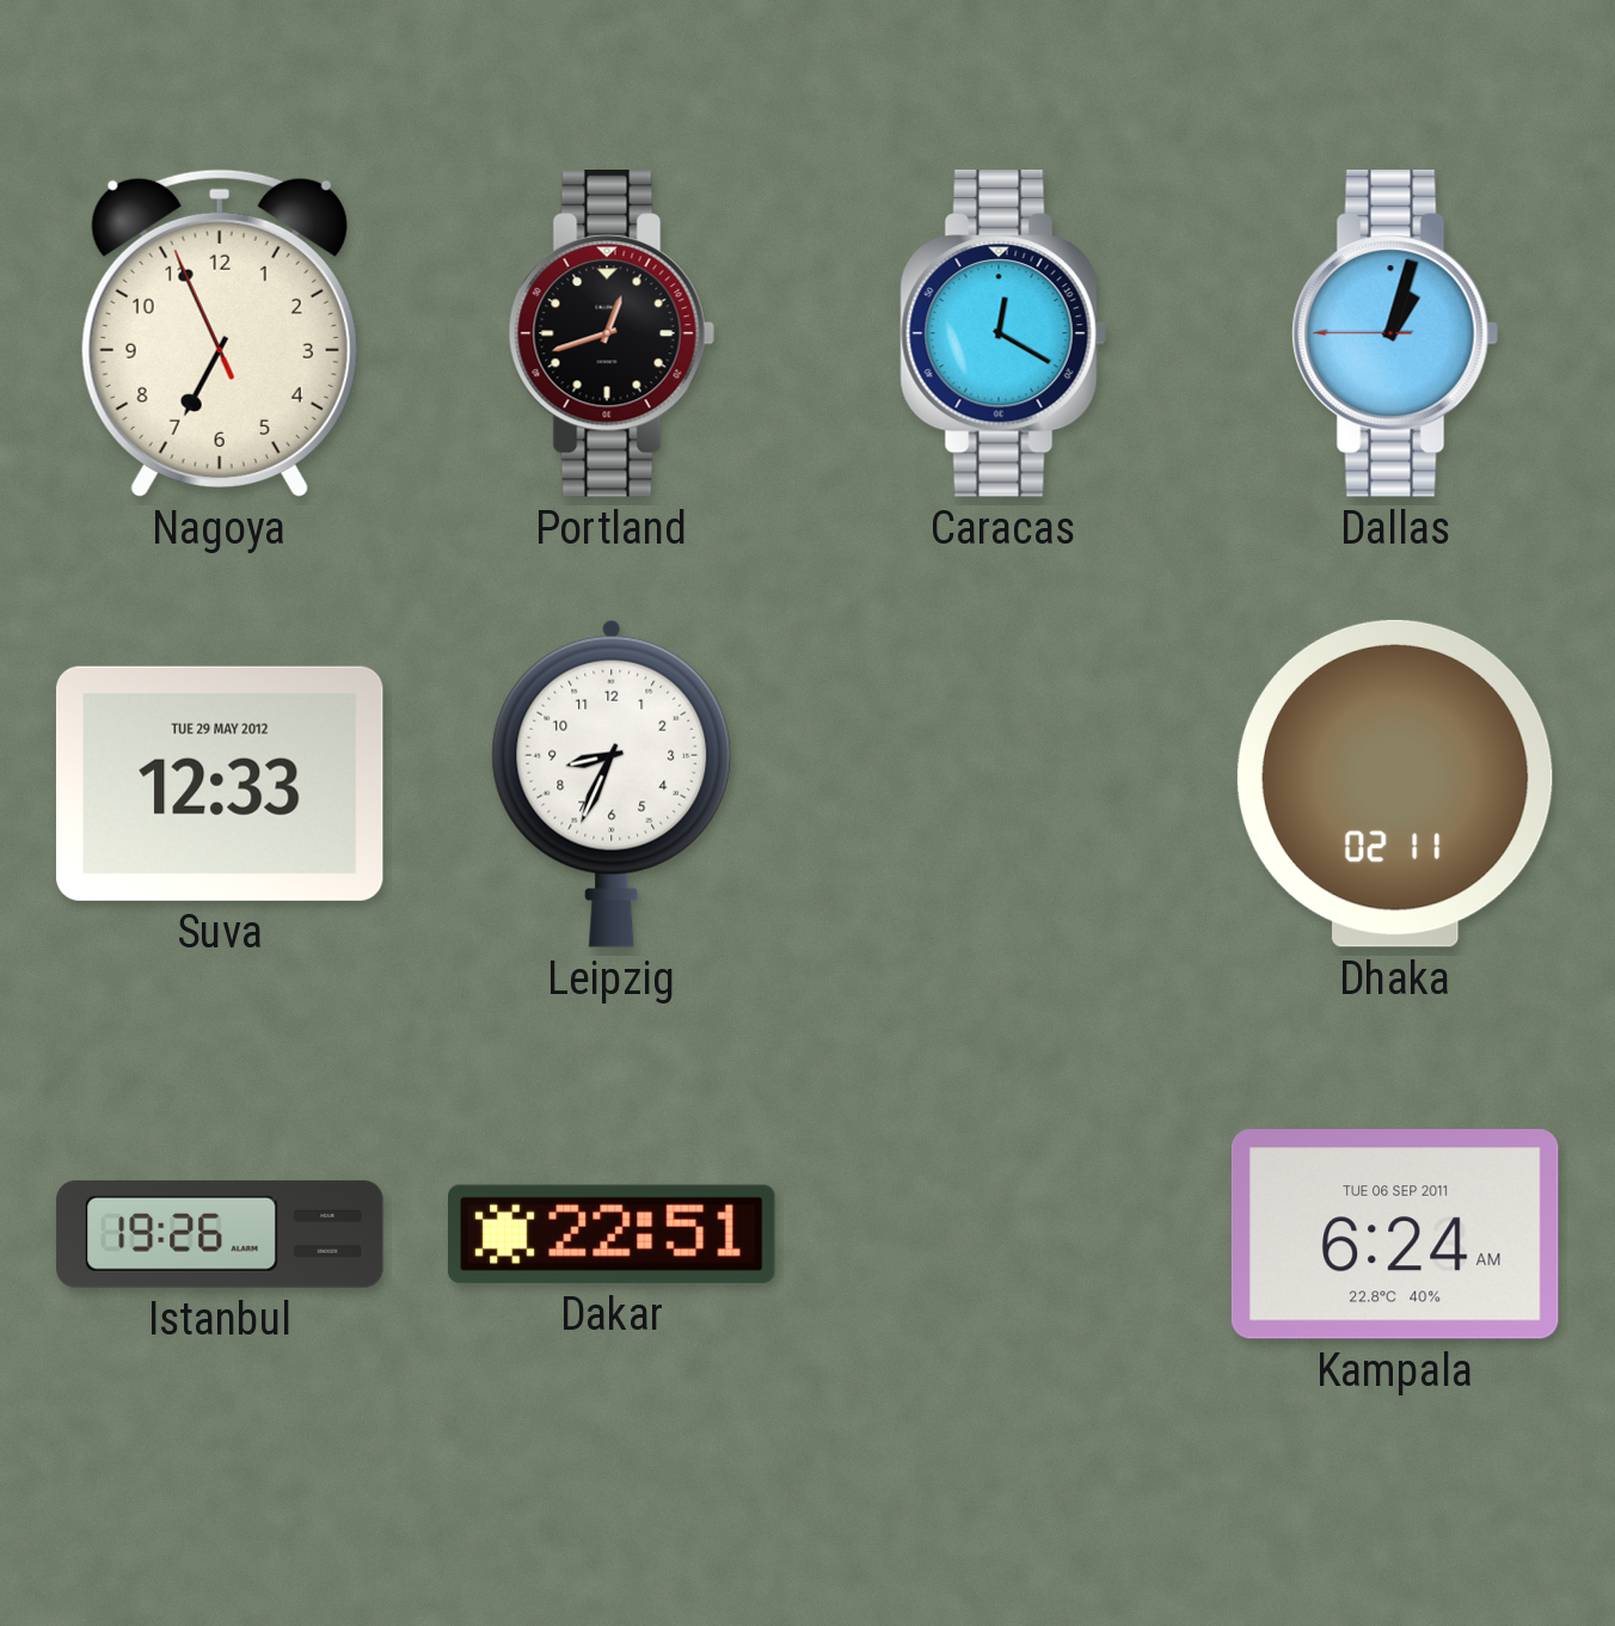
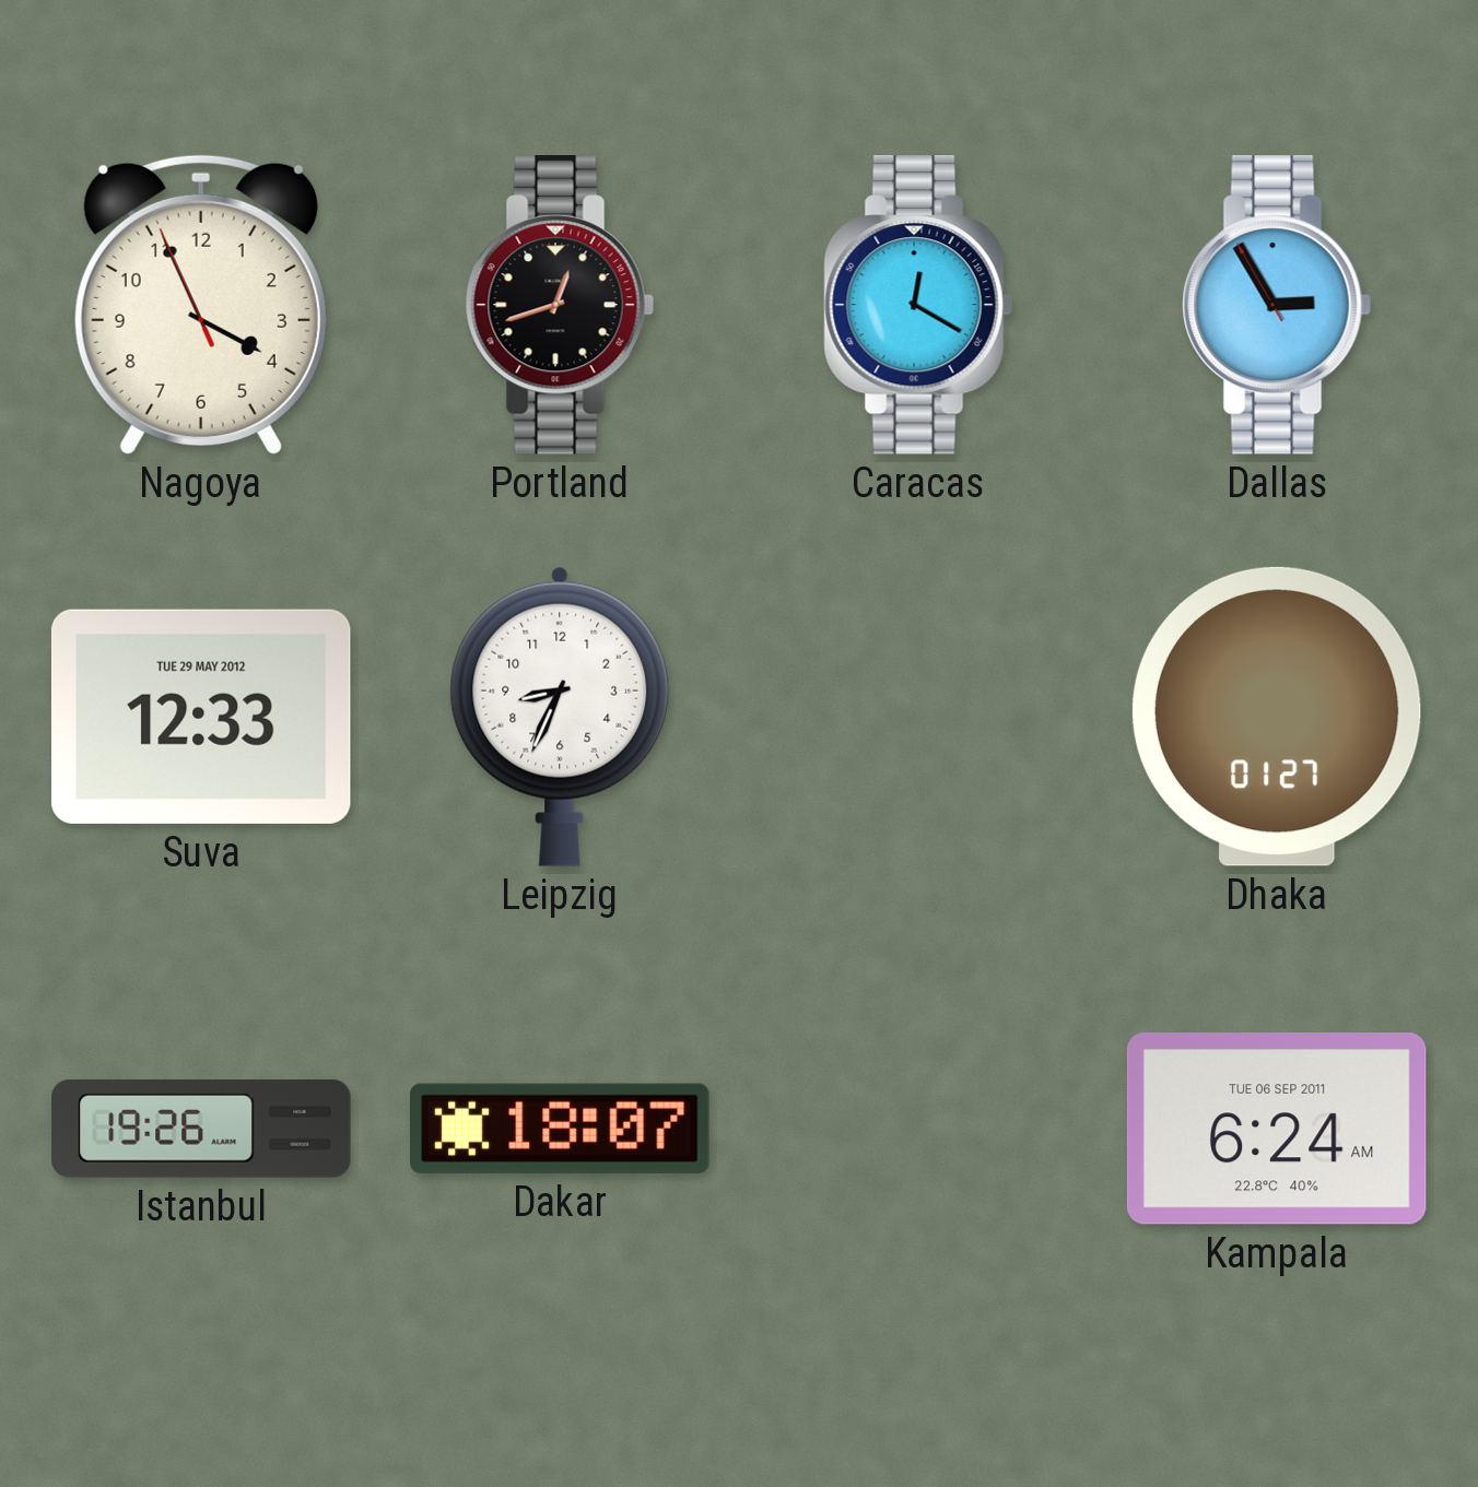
Nagoya: 6:55 -> 3:55 (201, 305)
Dallas: 1:02 -> 2:54 (1277, 306)
Dhaka: 02:11 -> 01:27 (1277, 717)
Dakar: 22:51 -> 18:07 (561, 1129)
